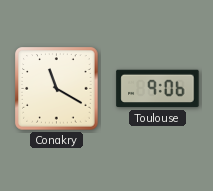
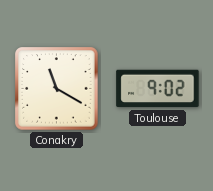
Toulouse: 9:06 -> 9:02 (158, 89)
